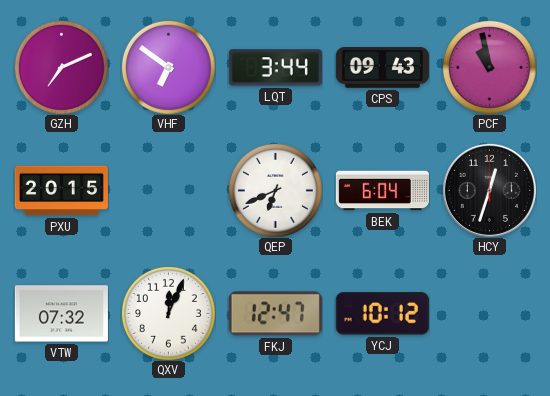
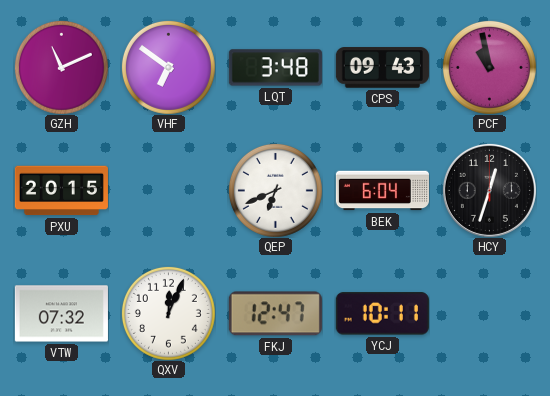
GZH: 7:11 -> 11:11 (61, 67)
LQT: 3:44 -> 3:48 (275, 68)
YCJ: 10:12 -> 10:11 (382, 314)
